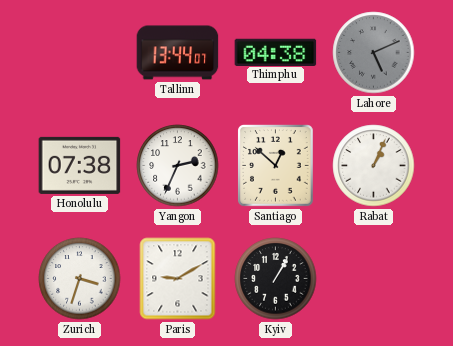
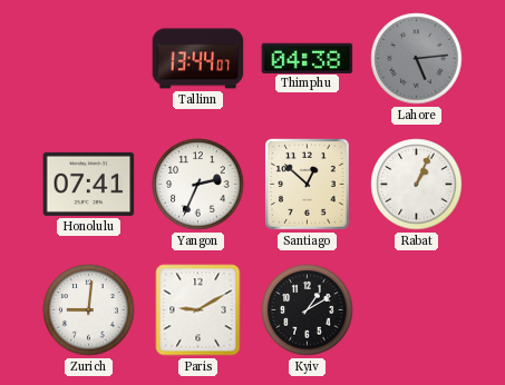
Lahore: 5:11 -> 5:14 (417, 59)
Honolulu: 07:38 -> 07:41 (89, 184)
Zurich: 3:33 -> 9:01 (89, 310)
Kyiv: 1:05 -> 1:10 (308, 310)
